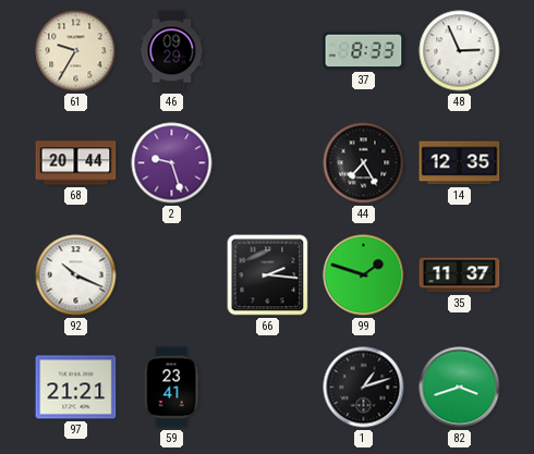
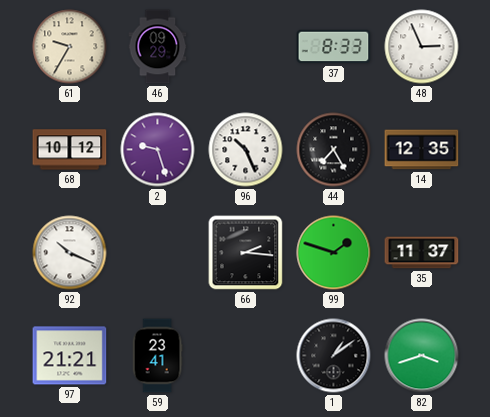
68: 20:44 -> 10:12 (70, 150)
96: none -> 10:26 (246, 150)
1: 1:12 -> 1:09 (334, 356)
